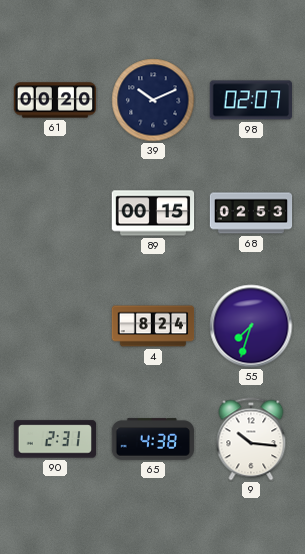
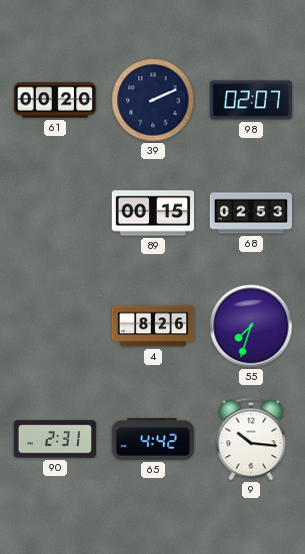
39: 10:11 -> 2:11 (153, 100)
4: 8:24 -> 8:26 (153, 326)
65: 4:38 -> 4:42 (153, 439)
